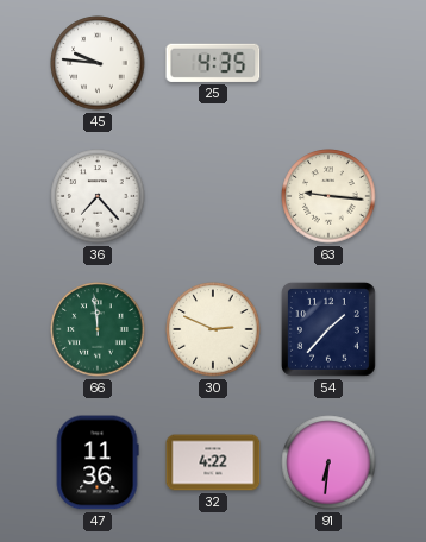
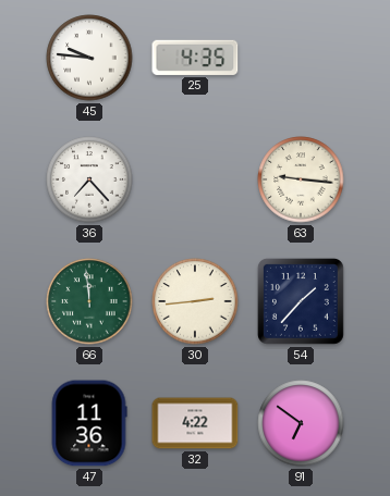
30: 2:49 -> 2:44 (195, 301)
91: 6:31 -> 6:51 (301, 423)
